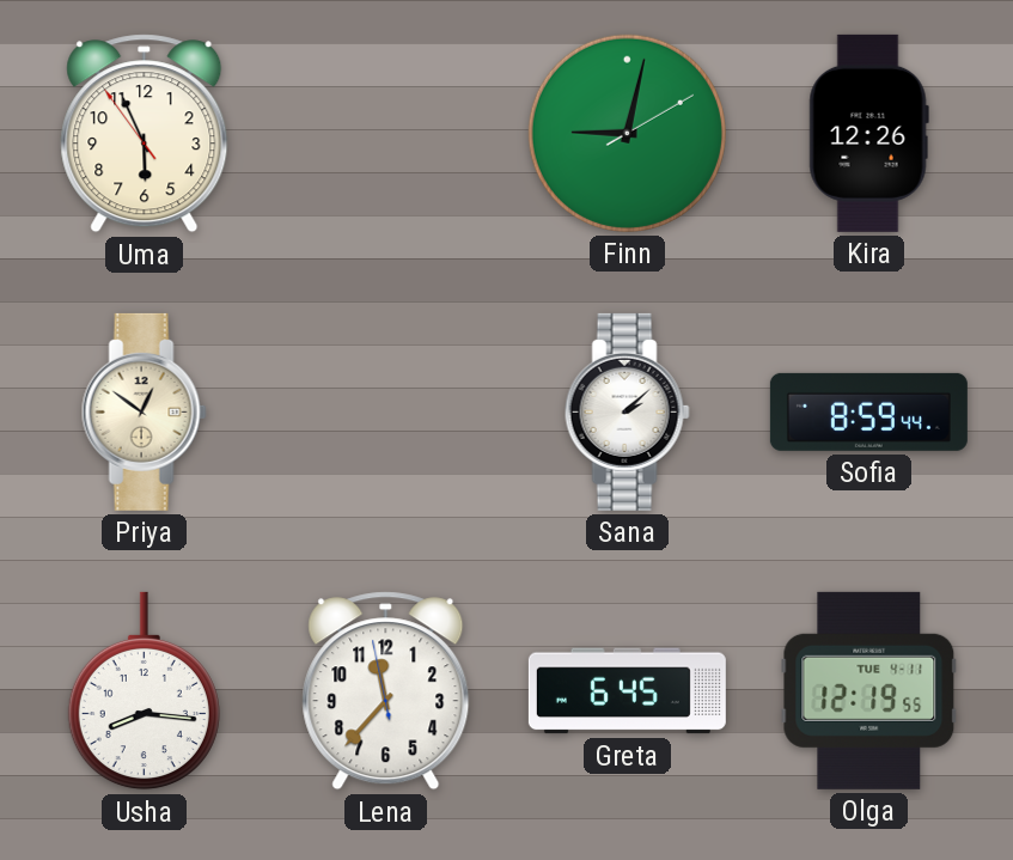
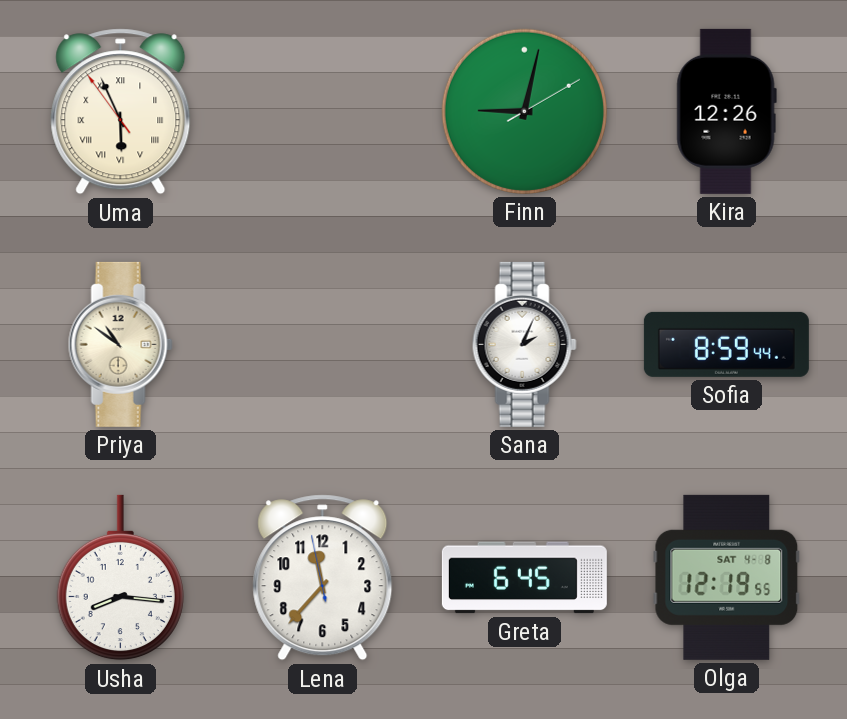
Uma numerals: Arabic -> Roman (121, 112)
Priya: 12:51 -> 10:51 (120, 344)
Sana: 2:08 -> 2:04 (524, 344)
Olga date: TUE 4-11 -> SAT 4-8 (727, 577)
